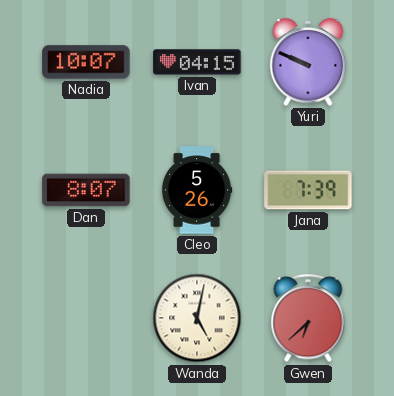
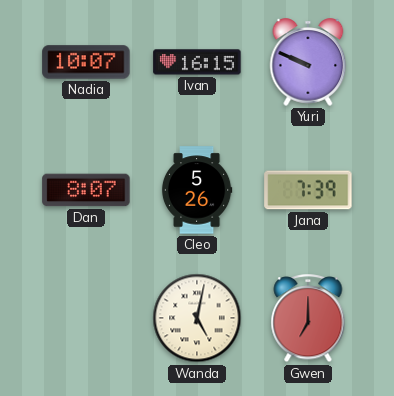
Ivan: 04:15 -> 16:15 (197, 62)
Gwen: 6:38 -> 7:00 (308, 319)
